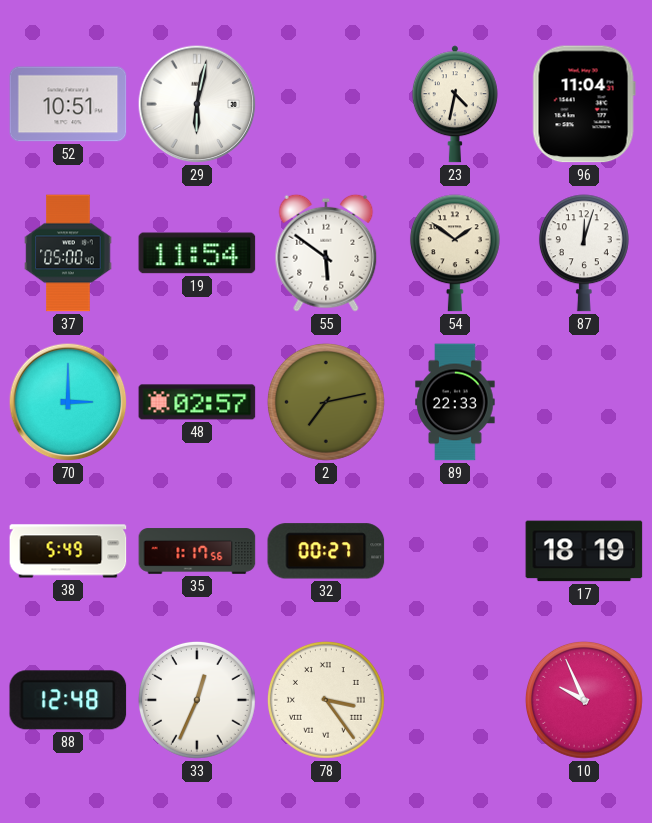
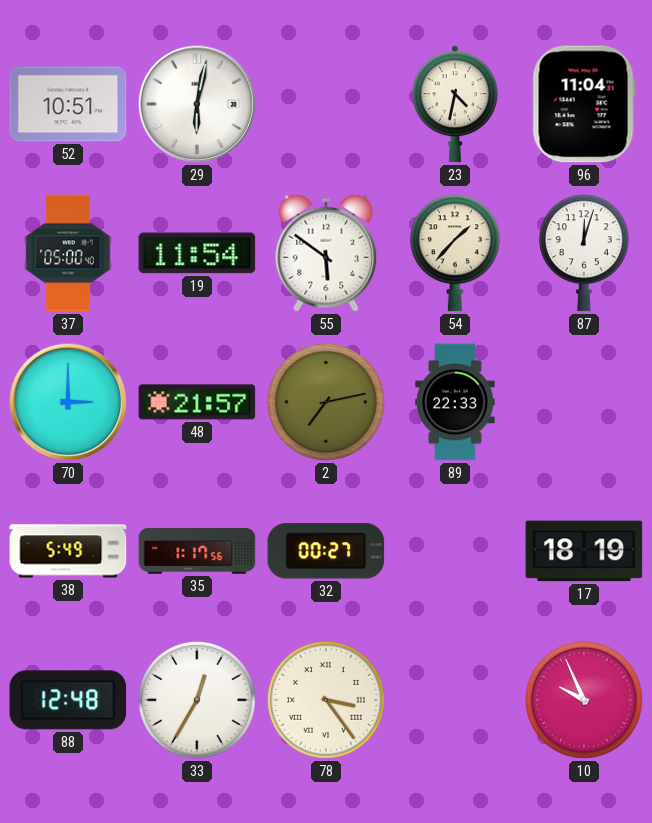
54: 1:51 -> 1:37 (455, 253)
48: 02:57 -> 21:57 (197, 402)
33: 12:34 -> 12:35 (197, 700)
